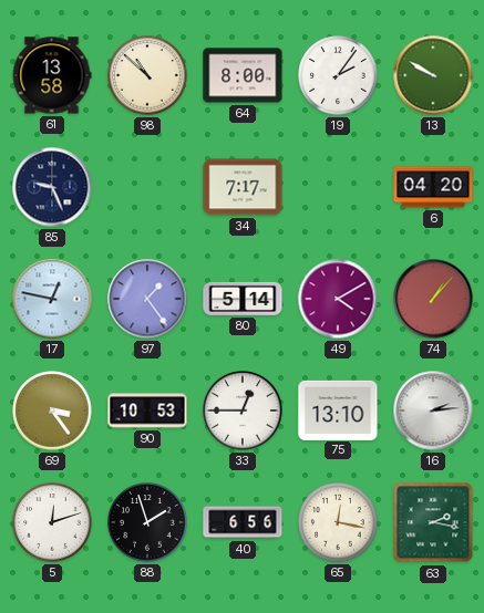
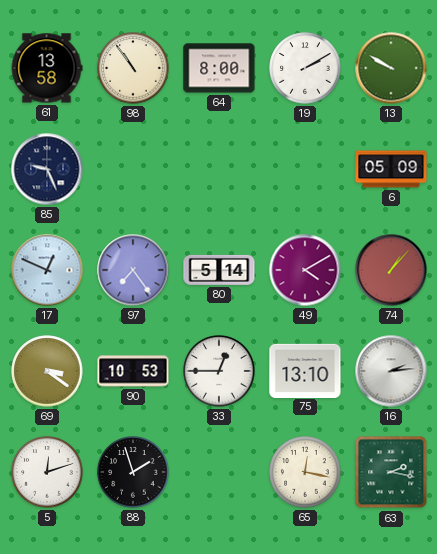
98: 10:52 -> 10:54 (133, 68)
19: 2:06 -> 2:10 (305, 68)
34: 7:17 -> none (243, 187)
6: 04:20 -> 05:09 (391, 169)
17: 12:47 -> 12:49 (47, 270)
97: 1:24 -> 7:24 (133, 270)
69: 3:24 -> 3:21 (47, 371)
40: 6:56 -> none (243, 522)
